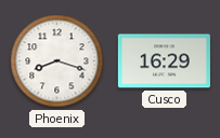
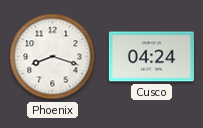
Cusco: 16:29 -> 04:24 (151, 57)
